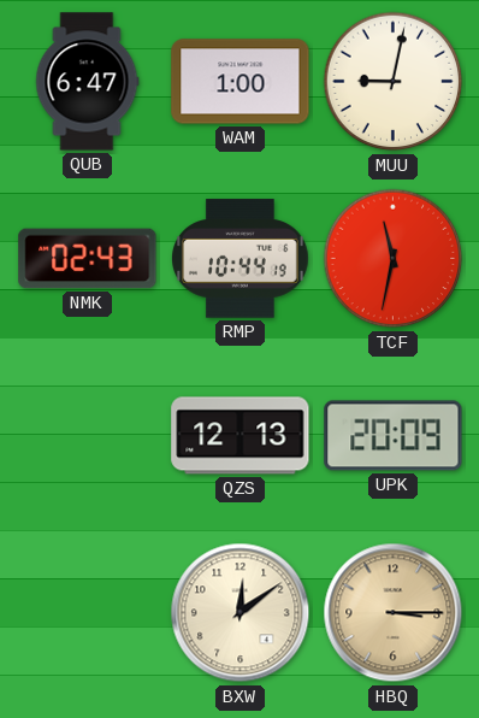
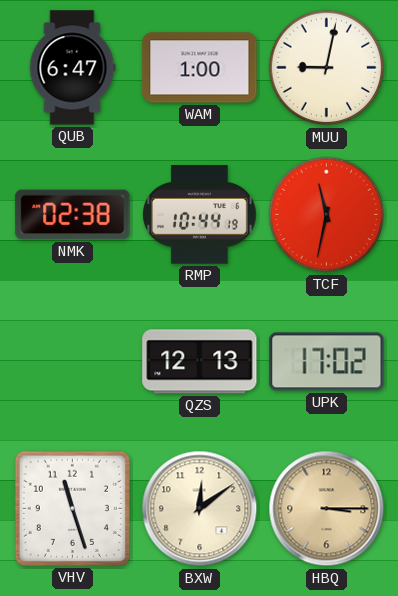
NMK: 02:43 -> 02:38 (73, 215)
UPK: 20:09 -> 17:02 (327, 362)
VHV: none -> 11:27 (72, 508)
